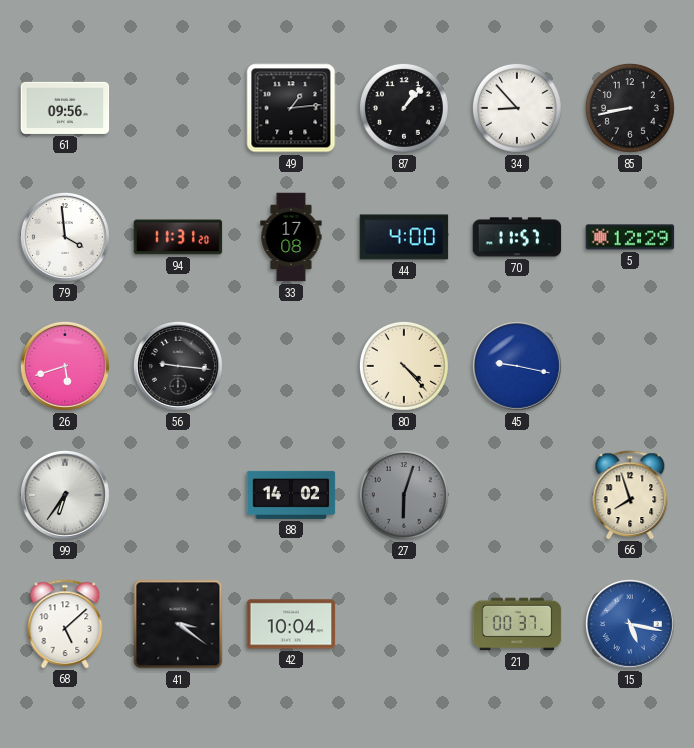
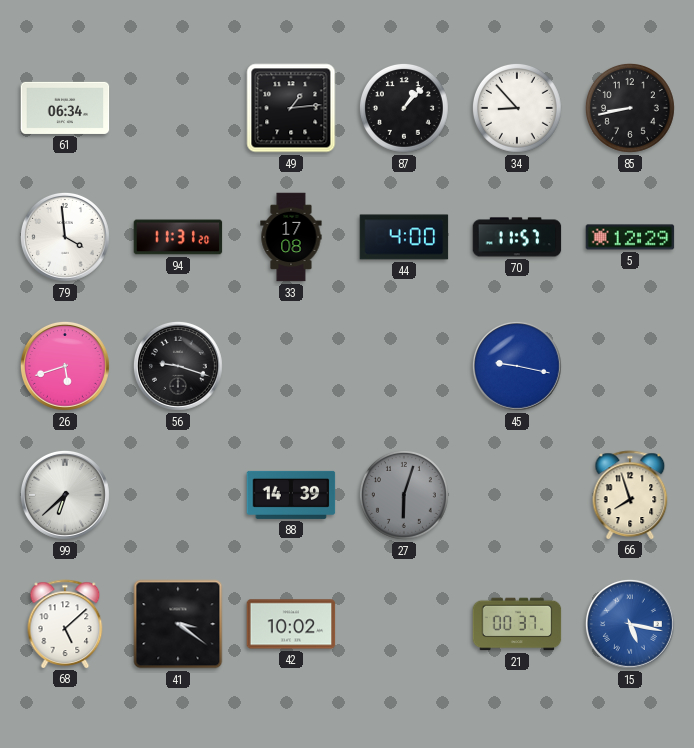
61: 09:56 -> 06:34 (65, 108)
56: 9:16 -> 9:18 (178, 366)
80: 4:23 -> none (404, 366)
99: 6:36 -> 6:38 (65, 495)
88: 14:02 -> 14:39 (291, 495)
42: 10:04 -> 10:02 (291, 624)
